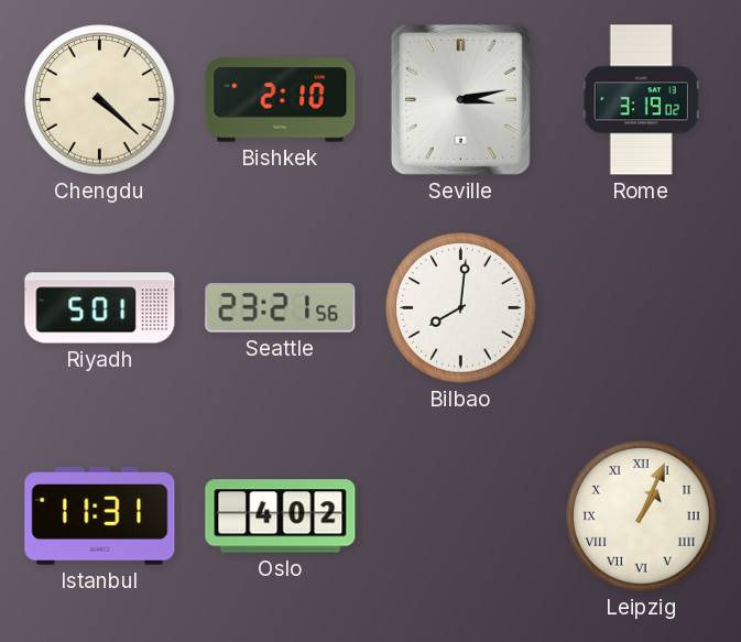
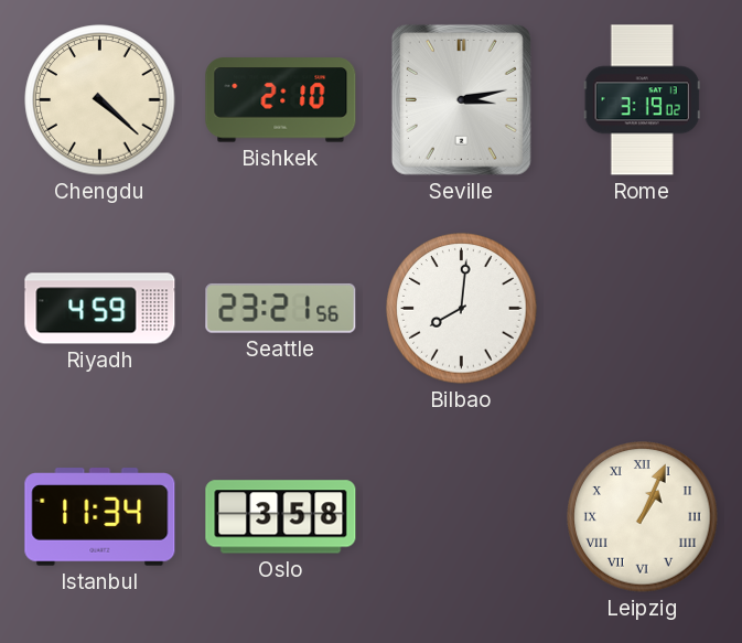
Riyadh: 5:01 -> 4:59 (100, 309)
Istanbul: 11:31 -> 11:34 (100, 517)
Oslo: 4:02 -> 3:58 (281, 517)
